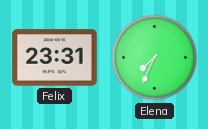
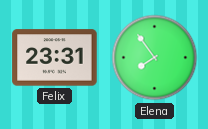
Elena: 7:34 -> 7:54 (155, 58)
